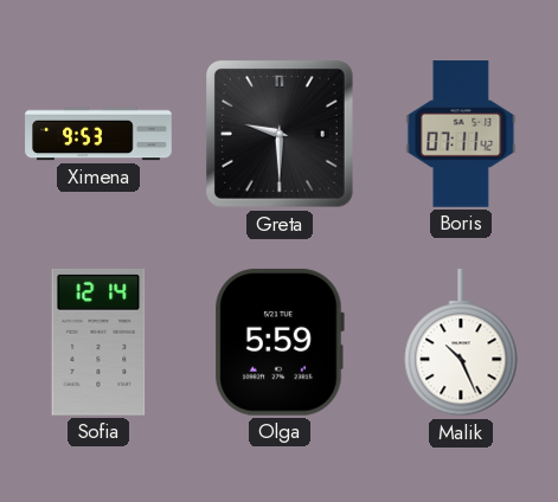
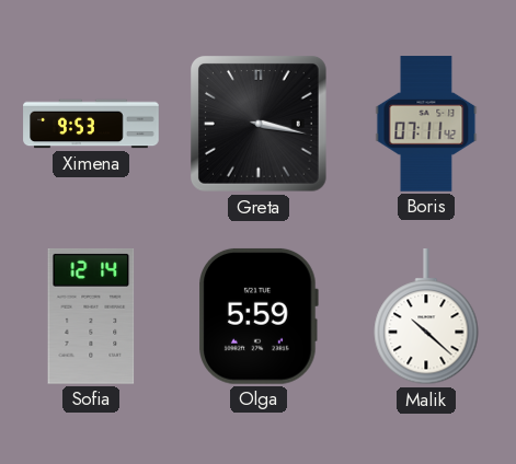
Greta: 9:30 -> 3:17 (260, 125)
Malik: 10:26 -> 10:22 (426, 317)
